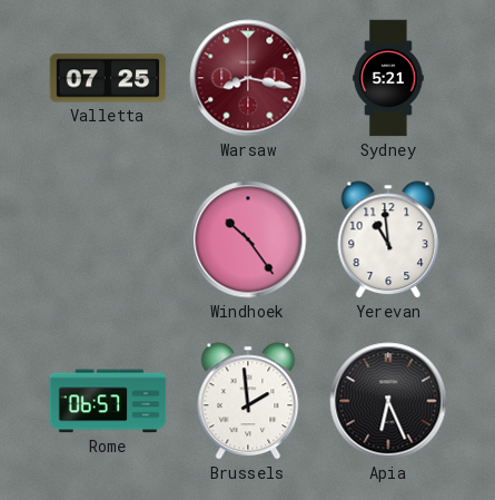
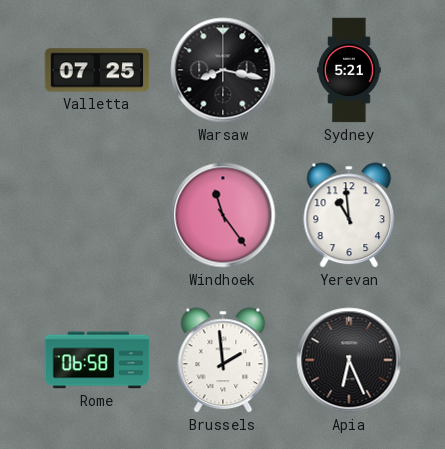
Warsaw dial: burgundy -> black (223, 70)
Windhoek: 10:24 -> 11:24 (223, 215)
Rome: 06:57 -> 06:58 (97, 360)
